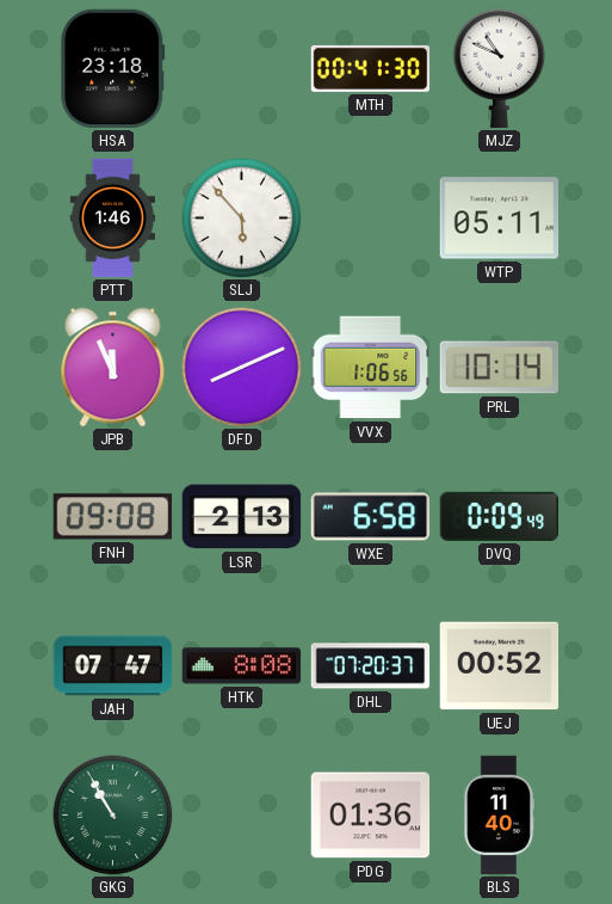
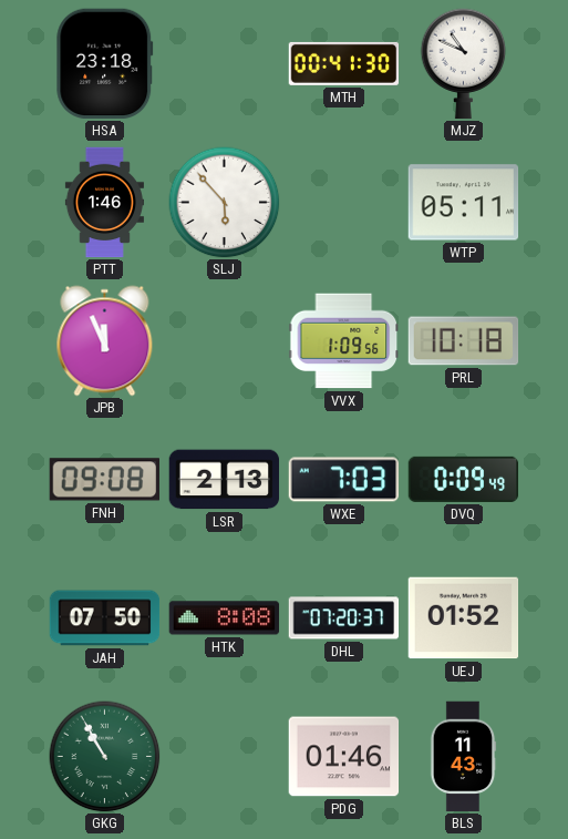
DFD: 8:11 -> none (242, 368)
VVX: 1:06 -> 1:09 (344, 341)
PRL: 10:14 -> 10:18 (464, 341)
WXE: 6:58 -> 7:03 (344, 480)
JAH: 07:47 -> 07:50 (105, 618)
UEJ: 00:52 -> 01:52 (464, 618)
PDG: 01:36 -> 01:46 (344, 757)
BLS: 11:40 -> 11:43 (463, 757)
